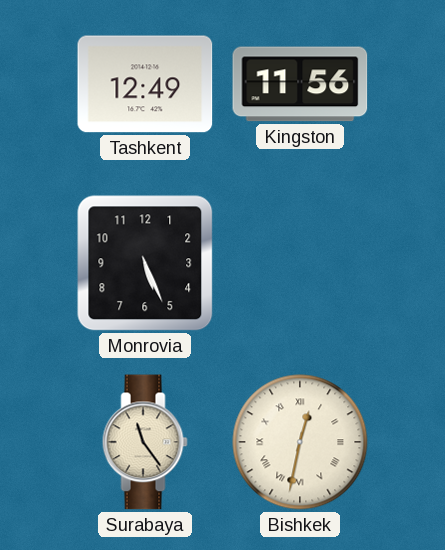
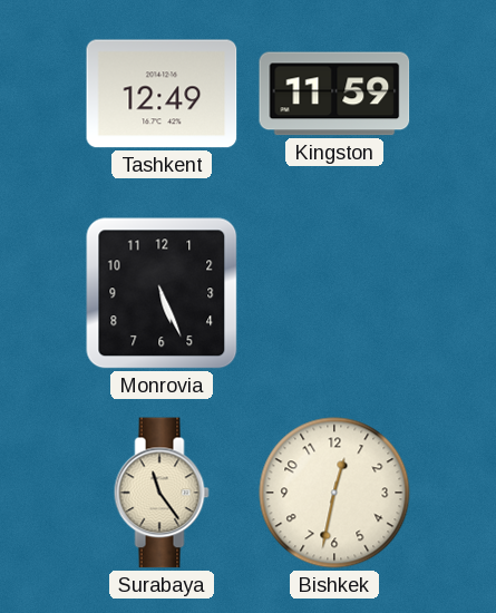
Kingston: 11:56 -> 11:59 (334, 94)
Bishkek numerals: Roman -> Arabic (334, 493)
